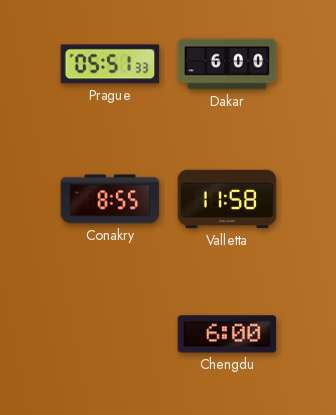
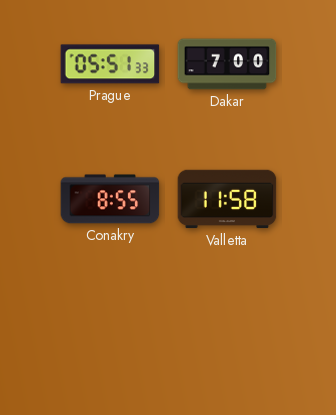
Dakar: 6:00 -> 7:00 (227, 64)
Chengdu: 6:00 -> none (227, 334)
